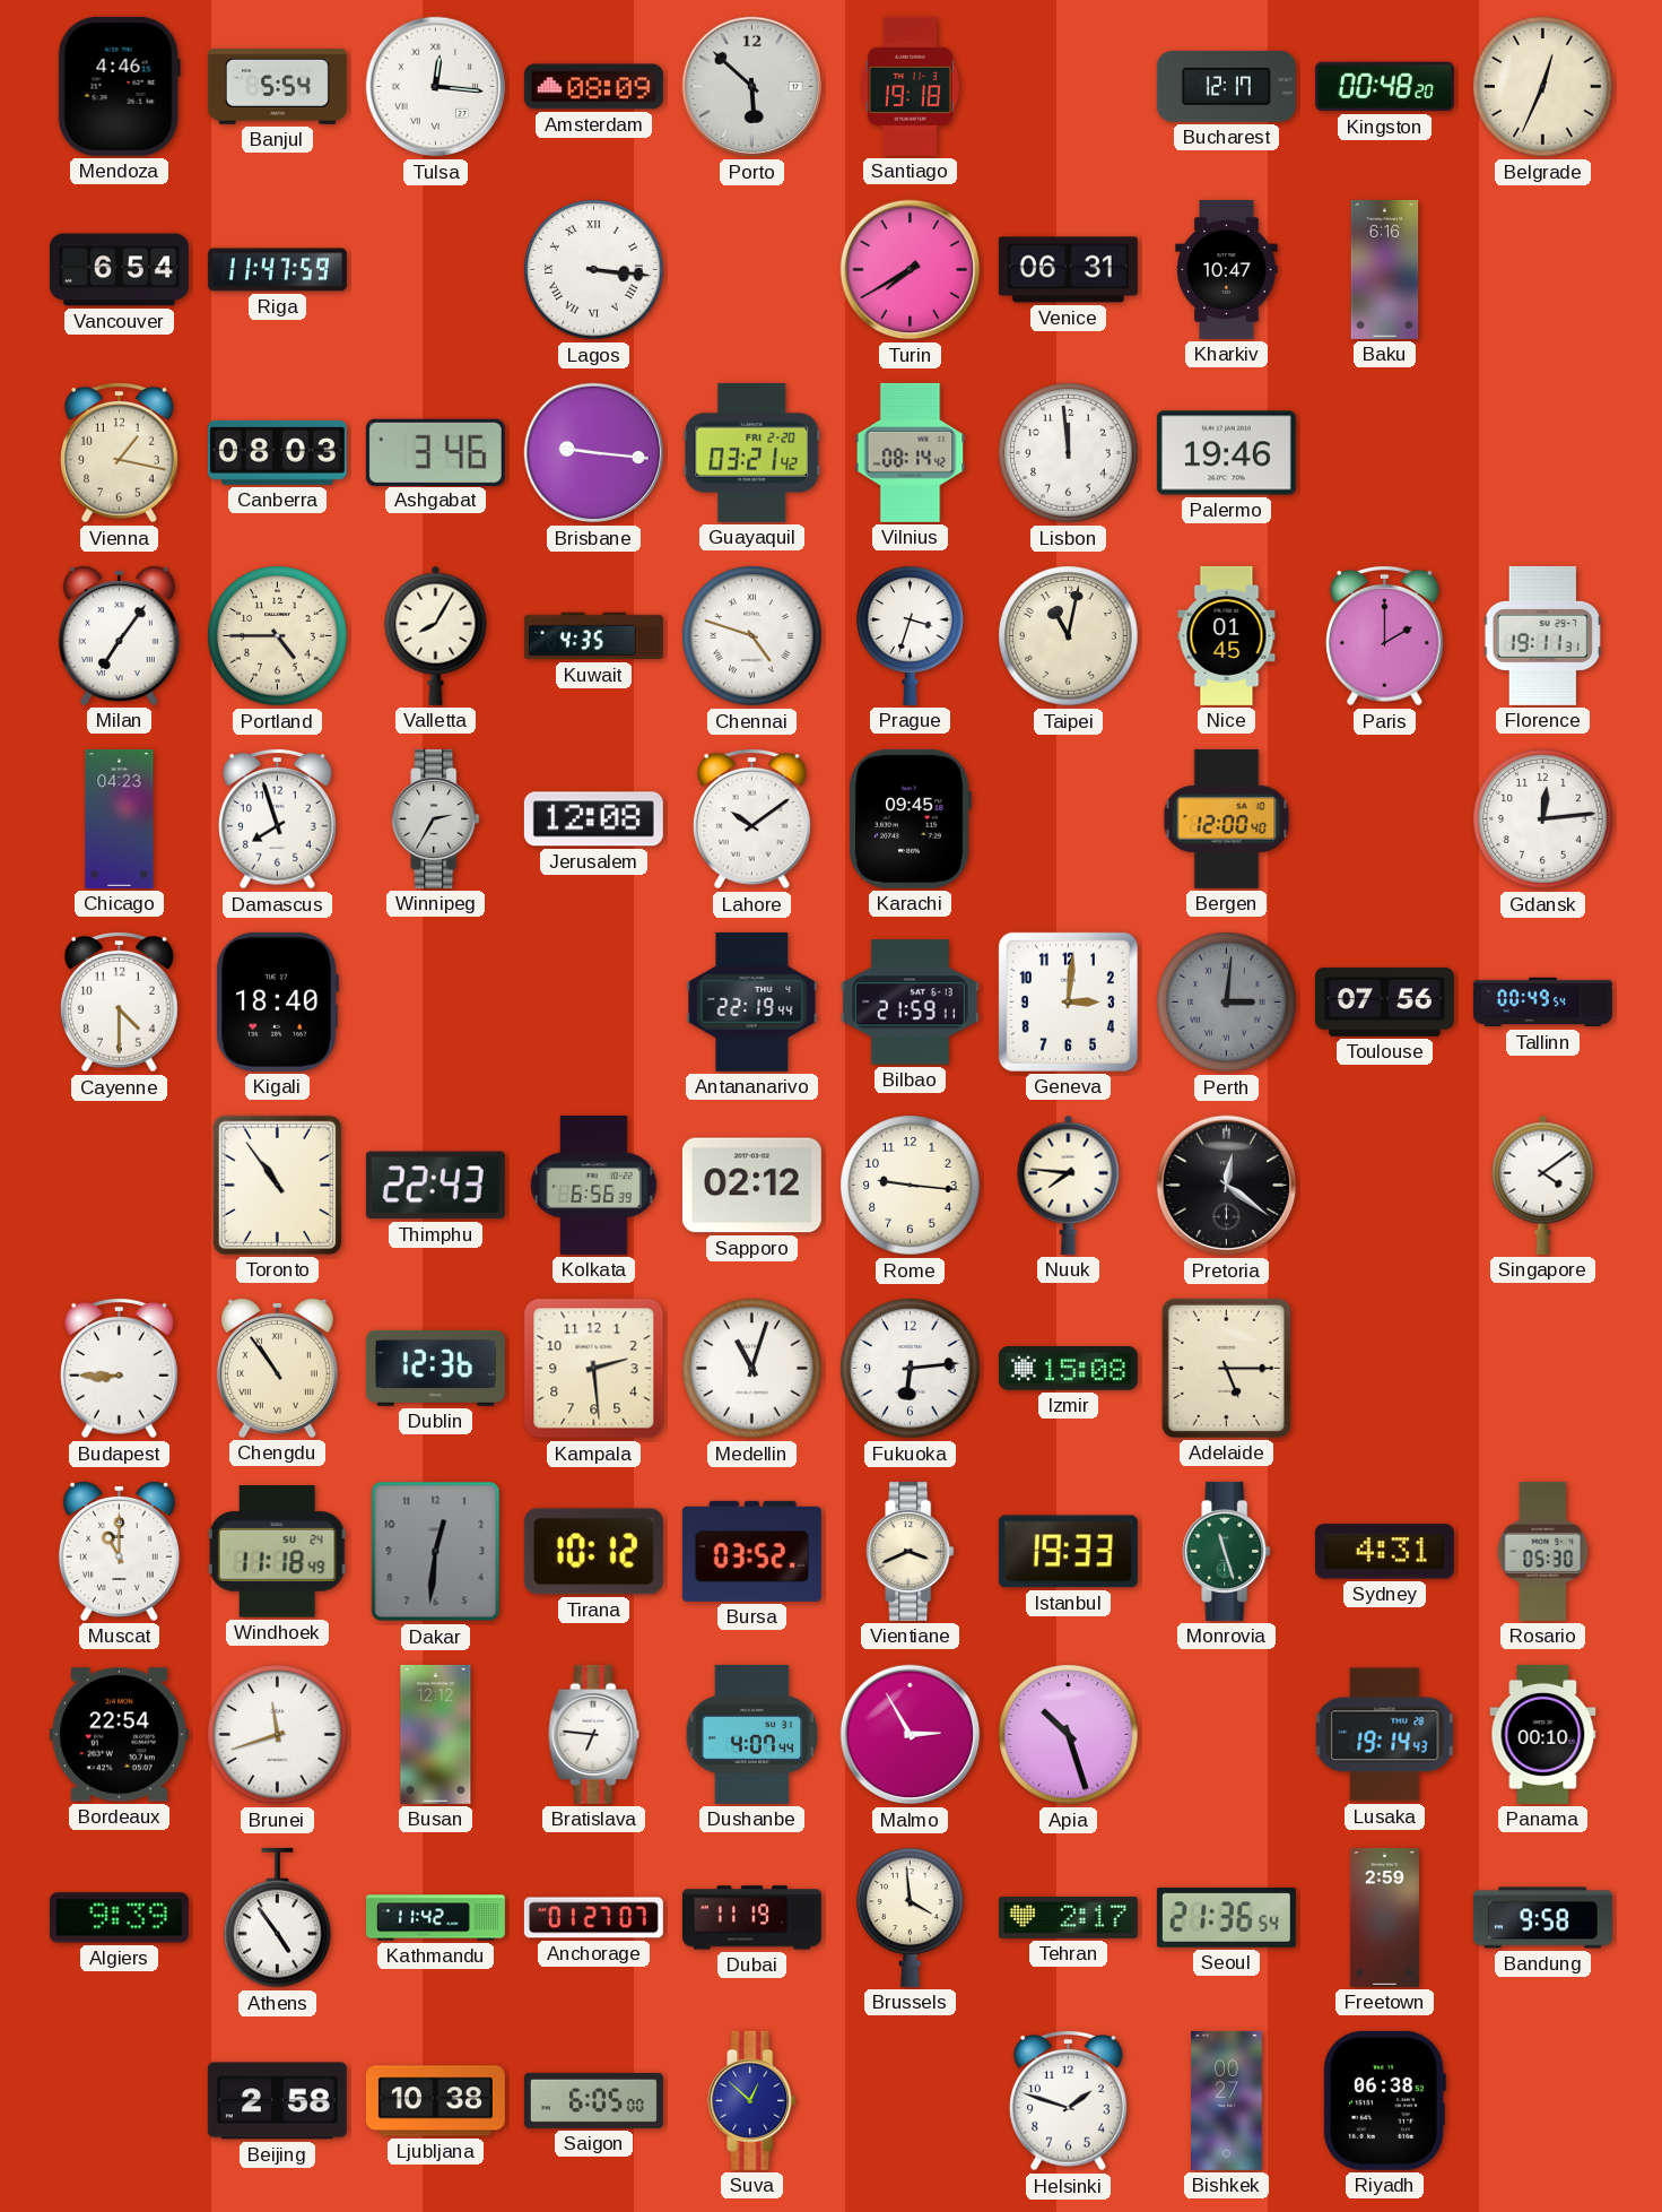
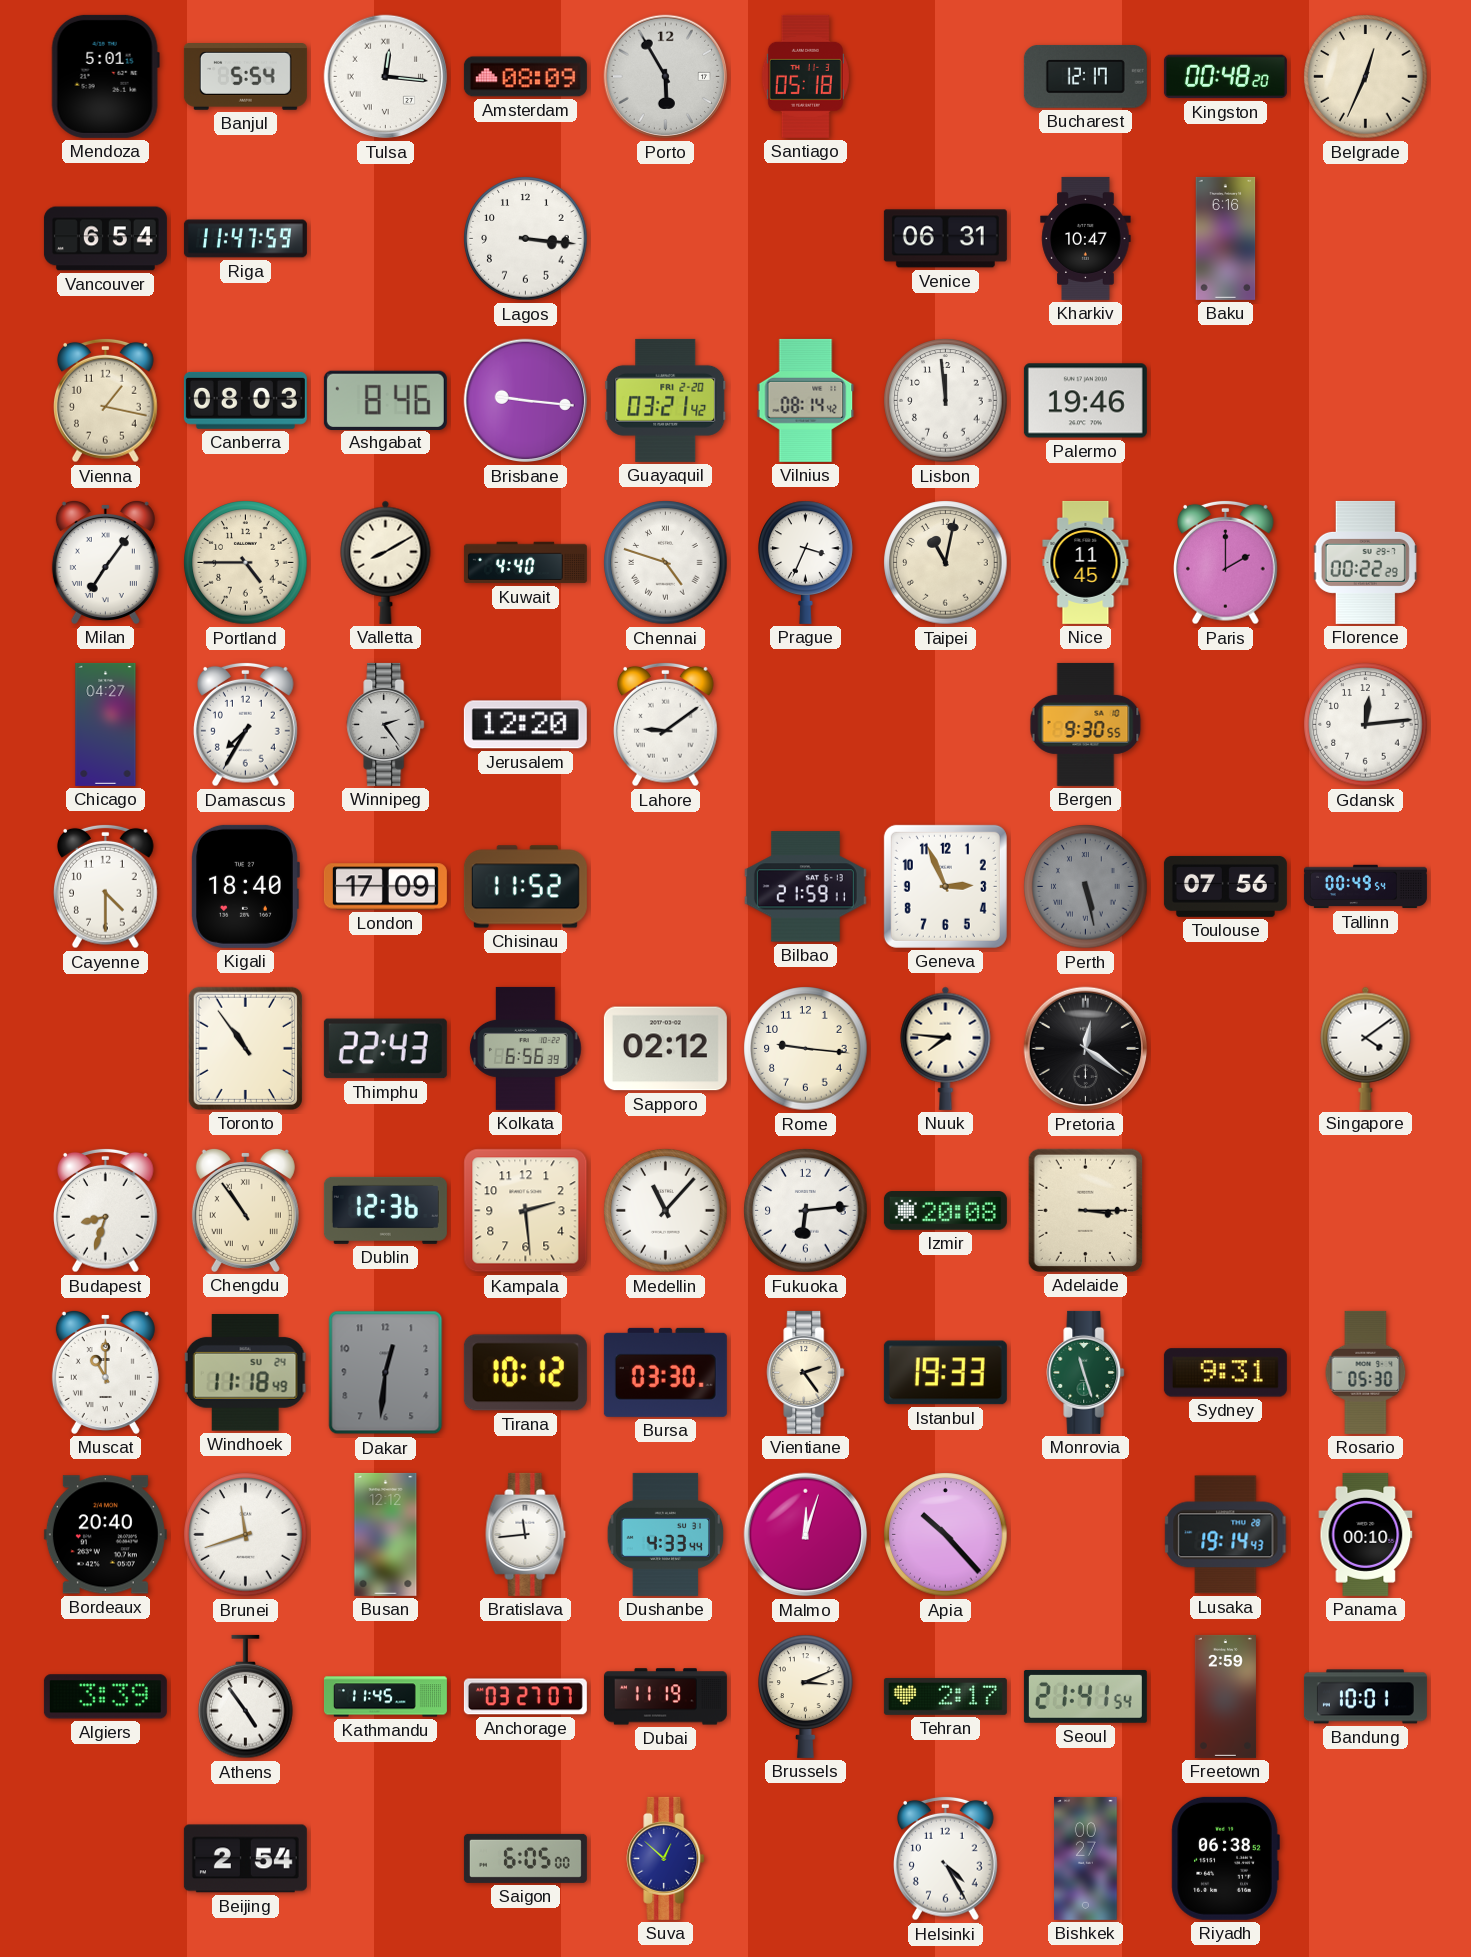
Mendoza: 4:46 -> 5:01 (105, 76)
Porto: 5:52 -> 5:55 (666, 77)
Santiago: 19:18 -> 05:18 (805, 76)
Lagos numerals: Roman -> Arabic (526, 239)
Turin: 7:40 -> none (911, 270)
Ashgabat: 3:46 -> 8:46 (385, 400)
Valletta: 8:05 -> 8:10 (386, 562)
Kuwait: 4:35 -> 4:40 (525, 563)
Prague: 3:33 -> 3:34 (806, 562)
Nice: 01:45 -> 11:45 (1086, 562)
Florence: 19:11 -> 00:22 (1365, 562)
Chicago: 04:23 -> 04:27 (106, 724)
Damascus: 7:57 -> 7:35 (246, 724)
Winnipeg: 2:35 -> 2:24 (386, 724)
Jerusalem: 12:08 -> 12:20 (525, 725)
Lahore: 10:09 -> 9:09 (666, 724)
Karachi: 09:45 -> none (910, 818)
Bergen: 12:00 -> 9:30 (1086, 724)
London: none -> 17:09 (385, 887)
Chisinau: none -> 11:52 (525, 887)
Antananarivo: 22:19 -> none (752, 1001)
Geneva: 3:01 -> 2:56 (945, 886)
Perth: 3:01 -> 5:28 (1086, 887)
Budapest: 8:45 -> 8:33 (106, 1210)
Medellin: 11:03 -> 11:07 (666, 1211)
Izmir: 15:08 -> 20:08 (945, 1211)
Adelaide: 5:15 -> 3:15 (1085, 1210)
Bursa: 03:52 -> 03:30 (665, 1372)
Vientiane: 3:41 -> 2:24 (806, 1372)
Sydney: 4:31 -> 9:31 (1225, 1373)
Bordeaux: 22:54 -> 20:40 (105, 1535)
Bratislava: 6:46 -> 11:44 (526, 1534)
Dushanbe: 4:07 -> 4:33 (666, 1534)
Malmo: 2:55 -> 12:03 (806, 1535)
Apia: 10:27 -> 10:23 (946, 1535)
Algiers: 9:39 -> 3:39 (105, 1697)
Kathmandu: 11:42 -> 11:45 (385, 1697)
Anchorage: 01:27 -> 03:27 (525, 1697)
Brussels: 3:59 -> 3:11 (806, 1696)
Seoul: 21:36 -> 21:41 (1085, 1696)
Bandung: 9:58 -> 10:01 (1365, 1697)
Beijing: 2:58 -> 2:54 (245, 1859)
Ljubljana: 10:38 -> none (435, 2101)
Helsinki: 1:48 -> 4:25 (946, 1858)
